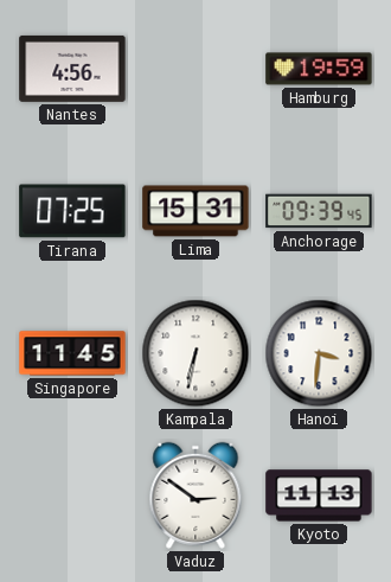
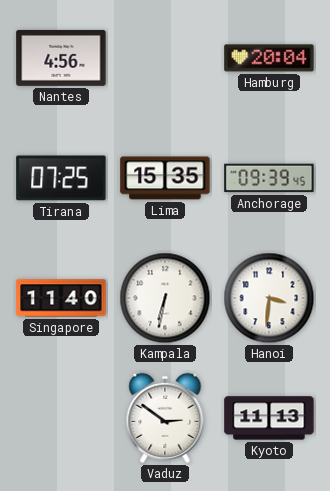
Hamburg: 19:59 -> 20:04 (269, 58)
Lima: 15:31 -> 15:35 (165, 178)
Singapore: 11:45 -> 11:40 (61, 298)
